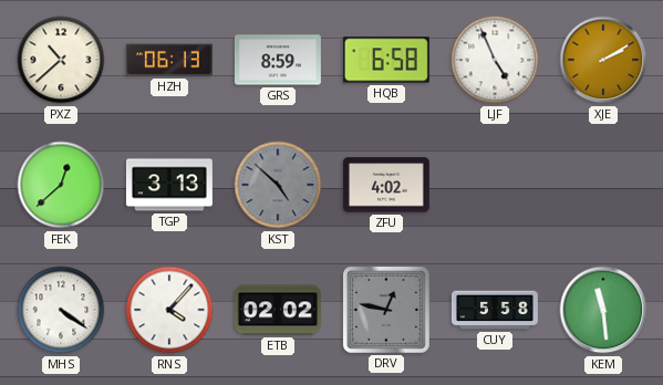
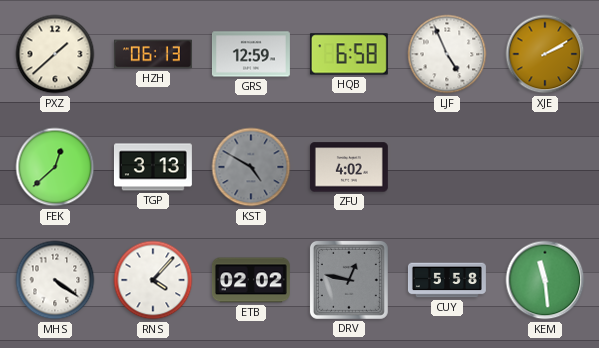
PXZ: 10:38 -> 1:38 (55, 54)
GRS: 8:59 -> 12:59 (251, 54)
KST: 4:52 -> 4:50 (251, 167)
